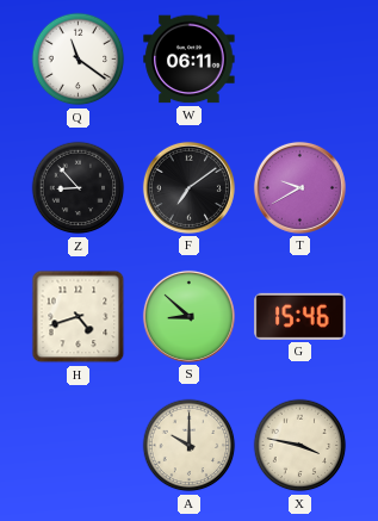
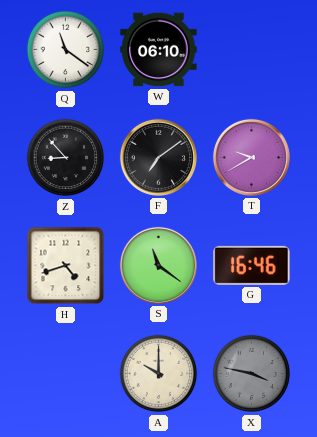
W: 06:11 -> 06:10 (159, 50)
S: 8:52 -> 11:21 (158, 265)
G: 15:46 -> 16:46 (252, 265)
X dial: cream -> grey (252, 374)
